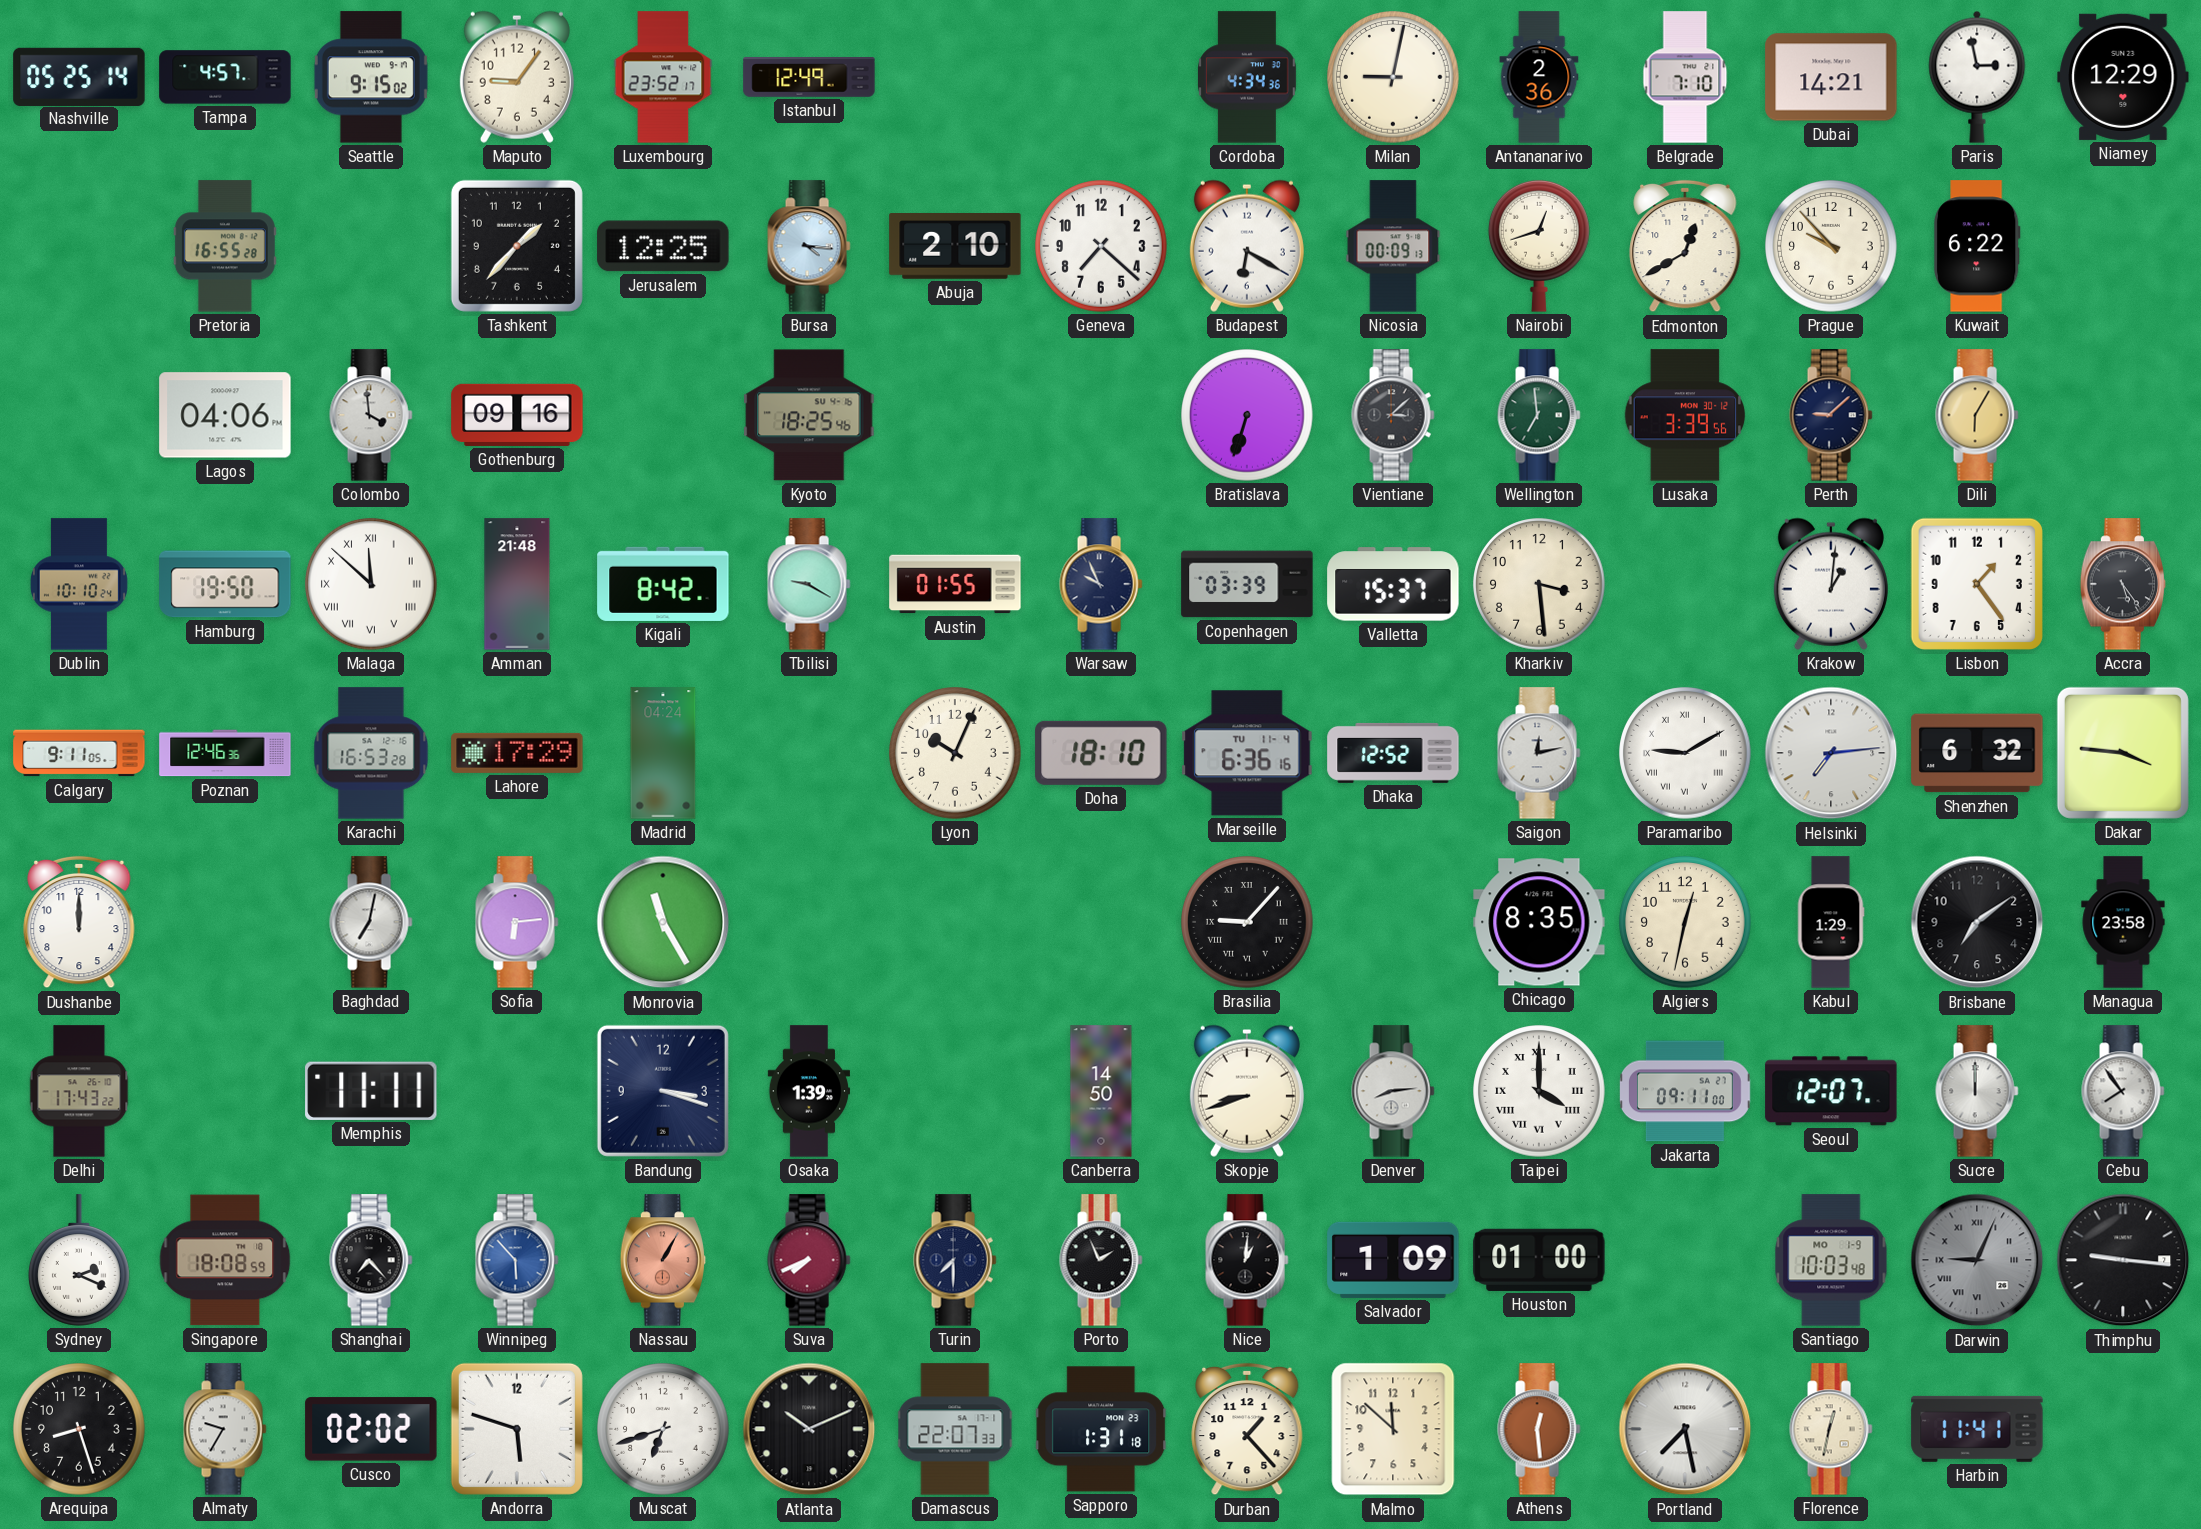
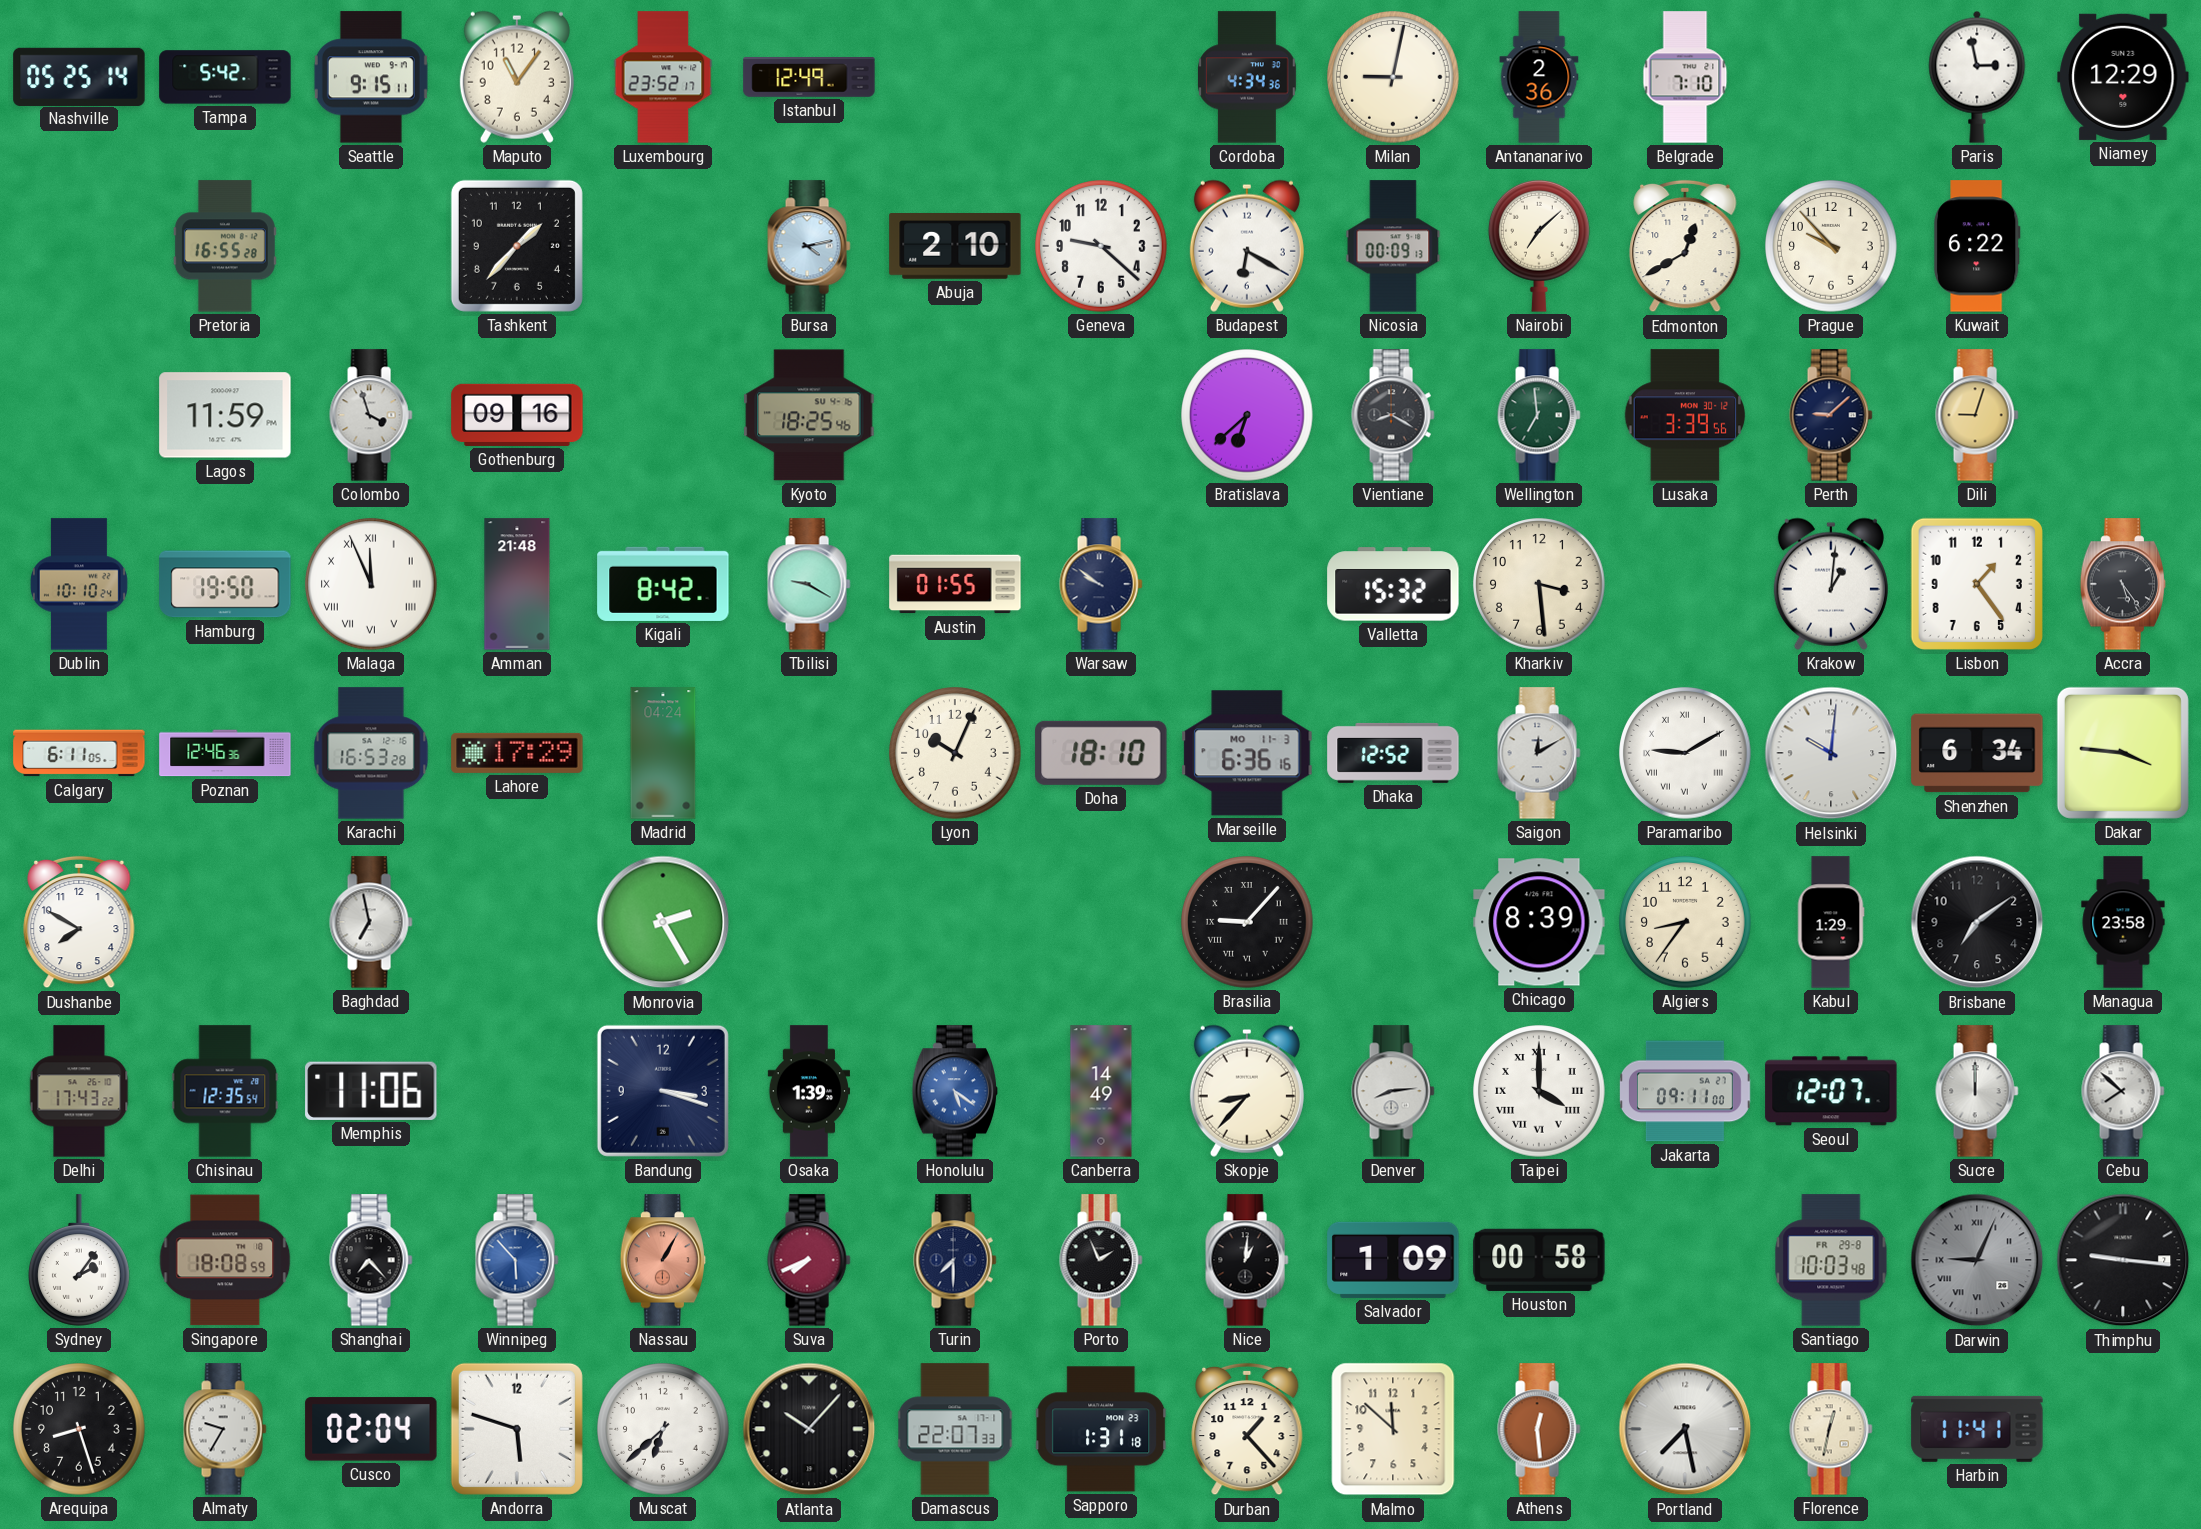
Tampa: 4:57 -> 5:42 (225, 77)
Seattle: 9:15:02 -> 9:15:11 (371, 77)
Maputo: 9:06 -> 11:06 (517, 77)
Dubai: 14:21 -> none (1831, 77)
Jerusalem: 12:25 -> none (663, 246)
Bursa: 4:16 -> 4:13 (809, 246)
Geneva: 7:22 -> 9:22 (1101, 246)
Nairobi: 12:42 -> 7:08 (1540, 246)
Lagos: 04:06 -> 11:59 (225, 415)
Colombo: 3:59 -> 3:57 (371, 415)
Bratislava: 6:33 -> 6:38 (1247, 415)
Vientiane: 3:08 -> 8:20 (1393, 415)
Dili: 6:05 -> 9:03 (1977, 415)
Malaga: 11:52 -> 11:56 (371, 584)
Warsaw: 9:56 -> 9:51 (1101, 584)
Copenhagen: 03:39 -> none (1247, 584)
Valletta: 15:37 -> 15:32 (1393, 584)
Calgary: 9:11 -> 6:11 (79, 753)
Marseille date: TU 11-4 -> MO 11-3 (1247, 753)
Saigon: 12:13 -> 12:10 (1539, 753)
Helsinki: 7:14 -> 10:01 (1831, 753)
Shenzhen: 6:32 -> 6:34 (1977, 753)
Dushanbe: 12:00 -> 7:50 (79, 922)
Baghdad: 7:02 -> 6:58 (371, 922)
Sofia: 6:14 -> none (517, 922)
Monrovia: 11:25 -> 2:25 (663, 922)
Chicago: 8:35 -> 8:39 (1539, 922)
Algiers: 12:32 -> 8:36 (1685, 922)
Chisinau: none -> 12:35 (225, 1091)
Memphis: 11:11 -> 11:06 (371, 1091)
Honolulu: none -> 5:21 (955, 1091)
Canberra: 14:50 -> 14:49 (1101, 1091)
Skopje: 8:42 -> 8:37 (1247, 1091)
Cebu: 7:54 -> 7:52 (2123, 1091)
Sydney: 2:19 -> 2:06 (80, 1260)
Houston: 01:00 -> 00:58 (1539, 1260)
Santiago date: MO 1-9 -> FR 29-8 (1831, 1260)
Cusco: 02:02 -> 02:04 (371, 1429)
Muscat: 6:42 -> 6:38 (663, 1429)
Atlanta: 10:11 -> 10:07 (809, 1429)
